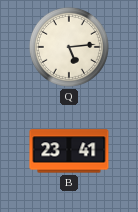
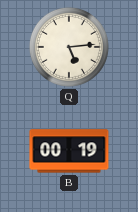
B: 23:41 -> 00:19 (69, 151)
